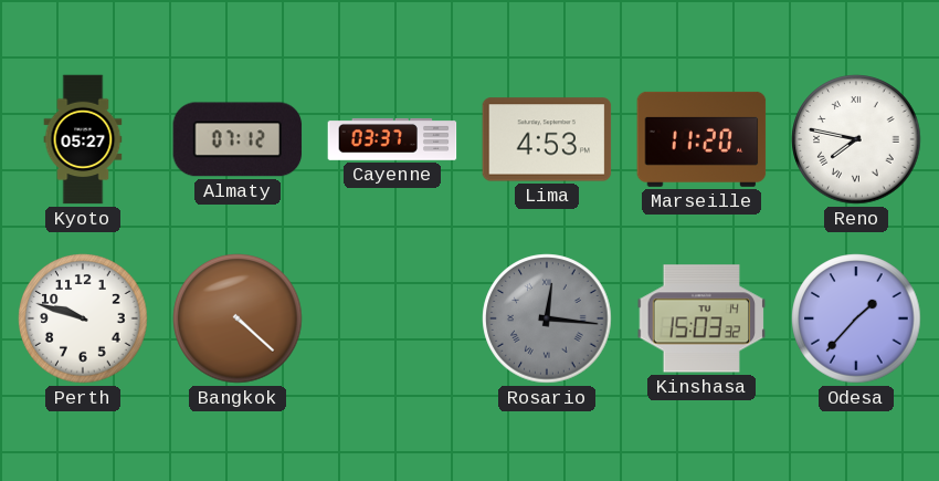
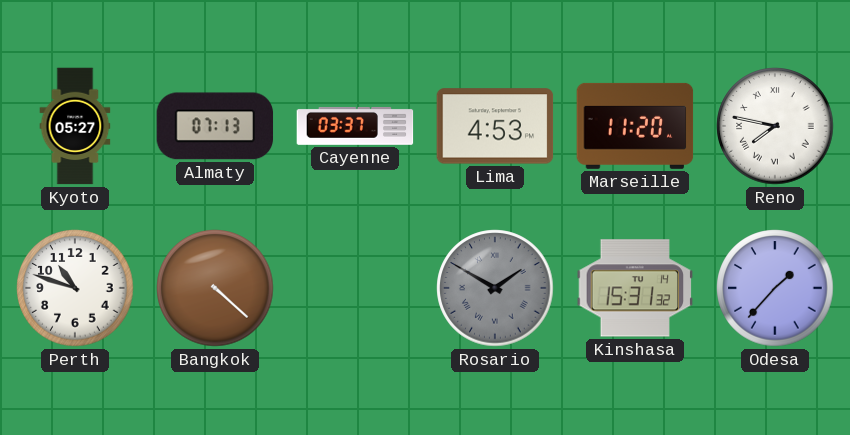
Almaty: 07:12 -> 07:13 (215, 126)
Perth: 9:48 -> 10:48 (75, 288)
Rosario: 12:16 -> 1:50 (495, 288)
Kinshasa: 15:03 -> 15:31 (635, 288)
